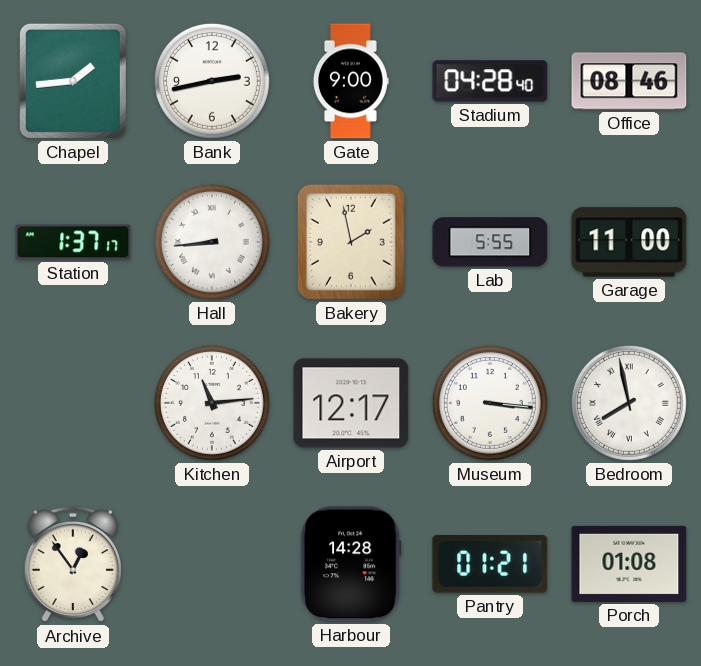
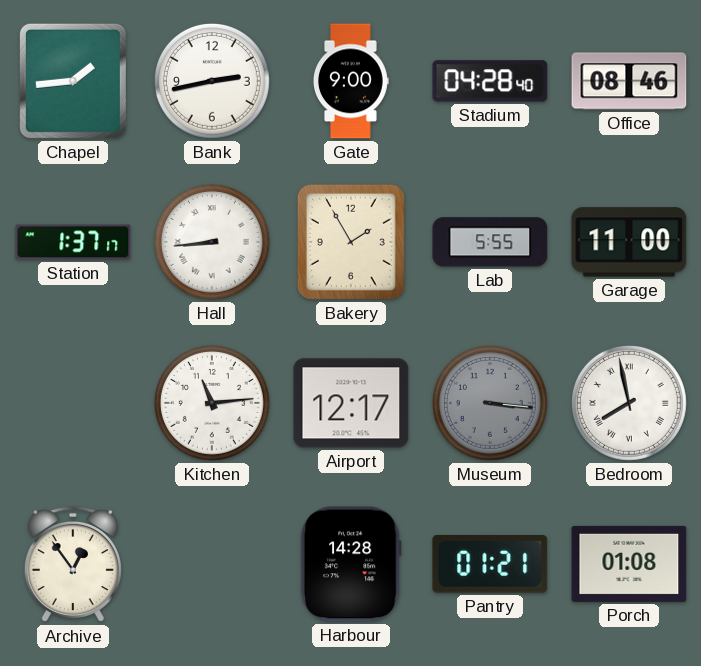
Bakery: 1:58 -> 1:55 (351, 242)
Museum dial: white -> grey (490, 403)
